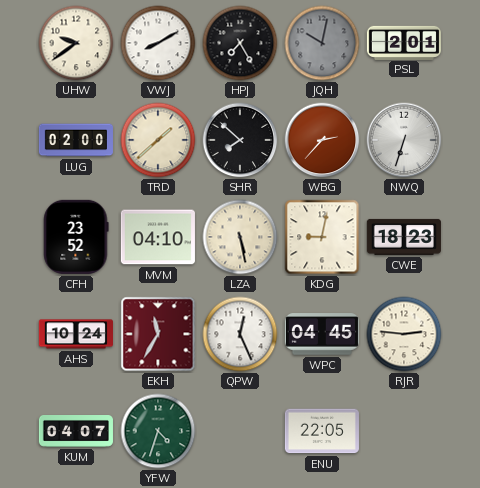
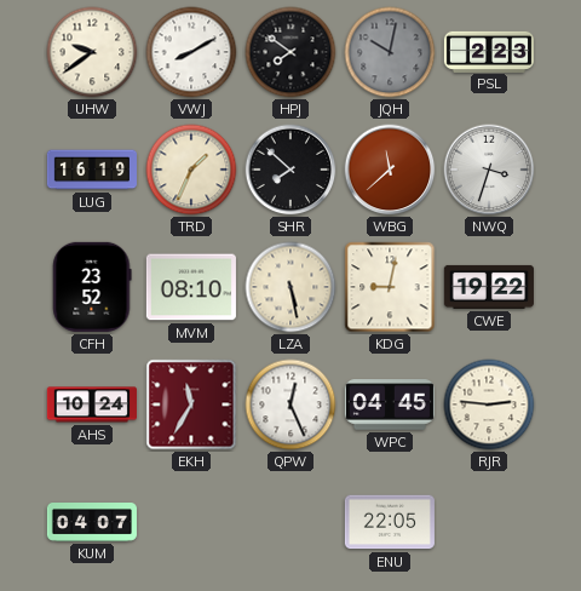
HPJ: 7:25 -> 7:51 (290, 52)
PSL: 2:01 -> 2:23 (489, 51)
LUG: 02:00 -> 16:19 (92, 170)
TRD: 1:38 -> 1:34 (191, 170)
WBG: 2:37 -> 11:38 (390, 170)
NWQ: 6:33 -> 3:33 (489, 170)
MVM: 04:10 -> 08:10 (191, 287)
CWE: 18:23 -> 19:22 (489, 287)
YFW: 4:33 -> none (158, 431)
